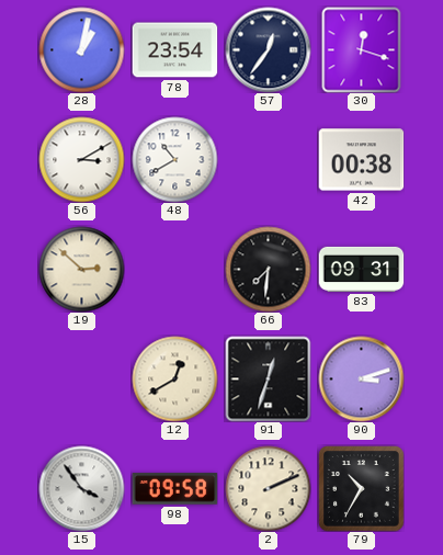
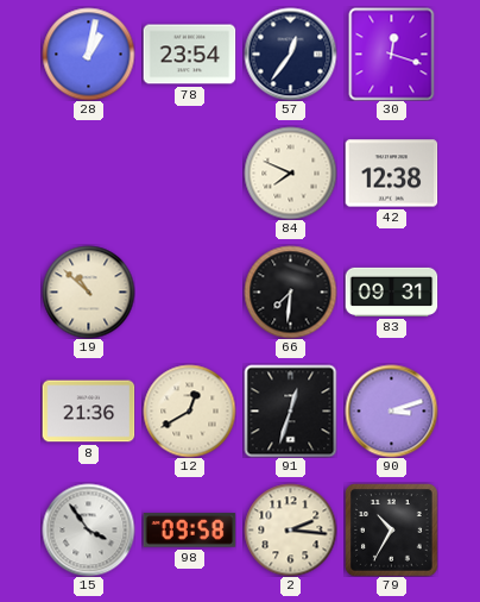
56: 3:10 -> none (81, 159)
48: 10:40 -> none (174, 159)
84: none -> 7:49 (290, 173)
42: 00:38 -> 12:38 (391, 174)
19: 2:52 -> 10:52 (88, 291)
8: none -> 21:36 (88, 412)
2: 2:11 -> 2:16 (290, 529)
